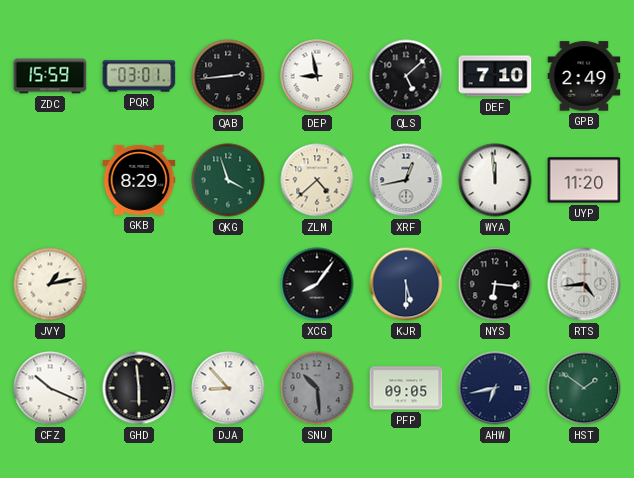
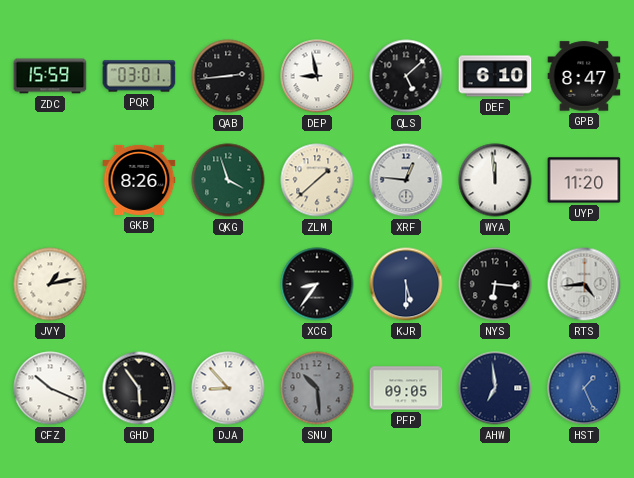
DEF: 7:10 -> 6:10 (495, 76)
GPB: 2:49 -> 8:47 (584, 76)
GKB: 8:29 -> 8:26 (139, 180)
ZLM: 4:38 -> 1:38 (317, 180)
XRF: 12:43 -> 12:46 (406, 180)
XCG: 8:06 -> 8:36 (317, 284)
GHD: 5:59 -> 5:54 (139, 388)
AHW: 6:43 -> 6:59 (495, 388)
HST: 1:51 -> 1:26 (584, 388)
HST dial: green -> blue (584, 388)
